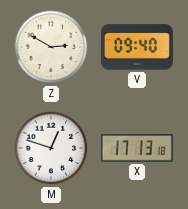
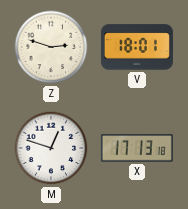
Z: 2:50 -> 2:48 (51, 47)
V: 09:40 -> 18:01 (137, 47)
